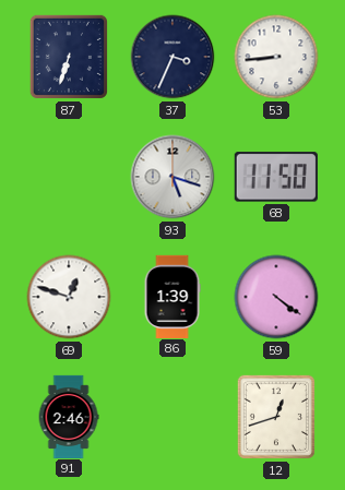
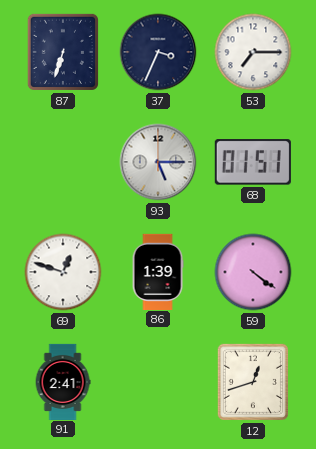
53: 8:44 -> 7:15 (253, 52)
93: 5:18 -> 5:15 (158, 162)
68: 11:50 -> 01:51 (253, 162)
91: 2:46 -> 2:41 (63, 381)
